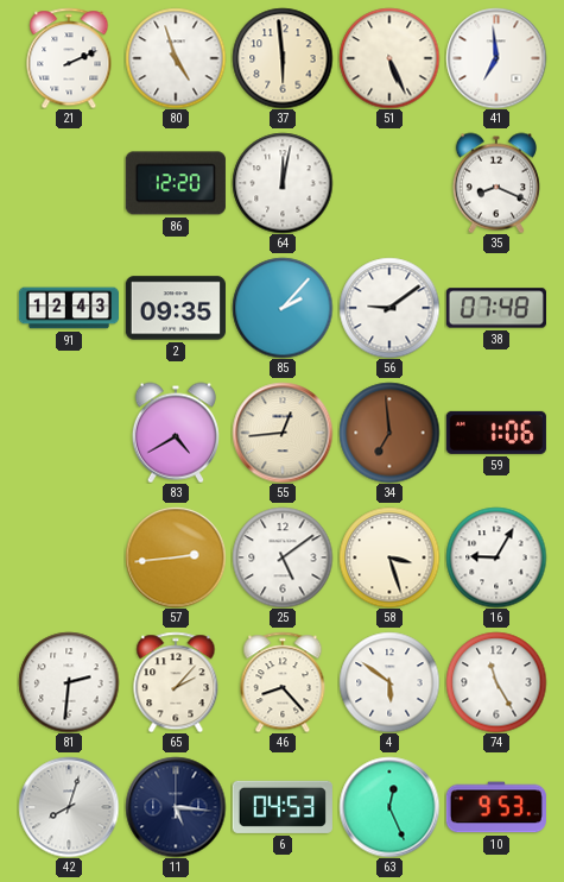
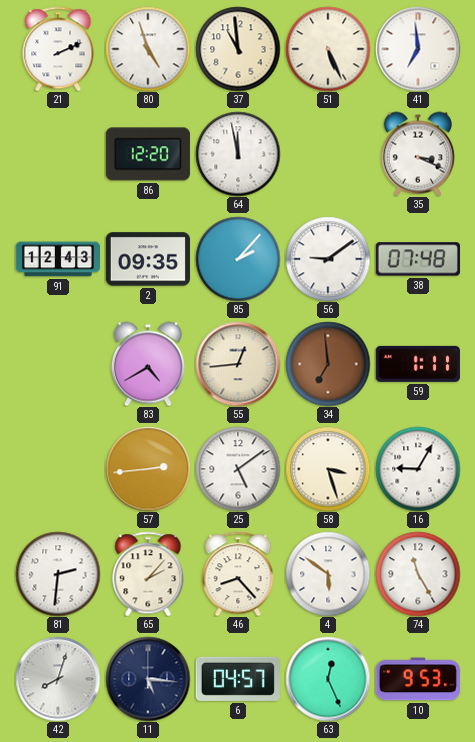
37: 5:59 -> 10:59 (238, 49)
64: 12:02 -> 11:58 (238, 154)
35: 8:19 -> 3:19 (418, 154)
59: 1:06 -> 1:11 (418, 364)
6: 04:53 -> 04:57 (238, 679)
